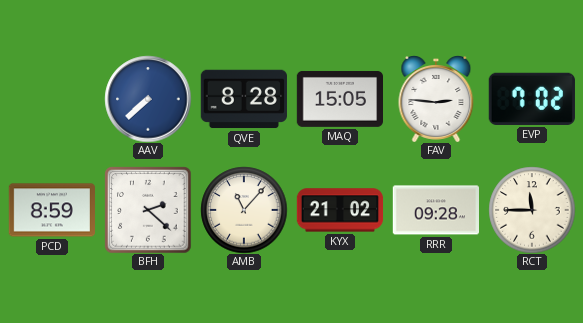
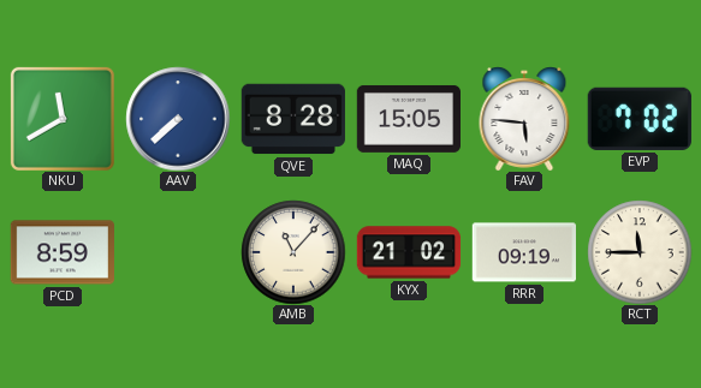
NKU: none -> 11:40 (63, 119)
FAV: 2:46 -> 5:46 (524, 119)
BFH: 2:22 -> none (148, 210)
RRR: 09:28 -> 09:19 (523, 252)
